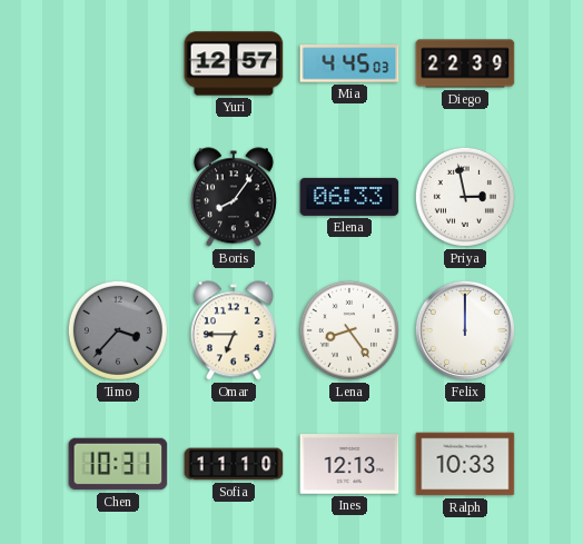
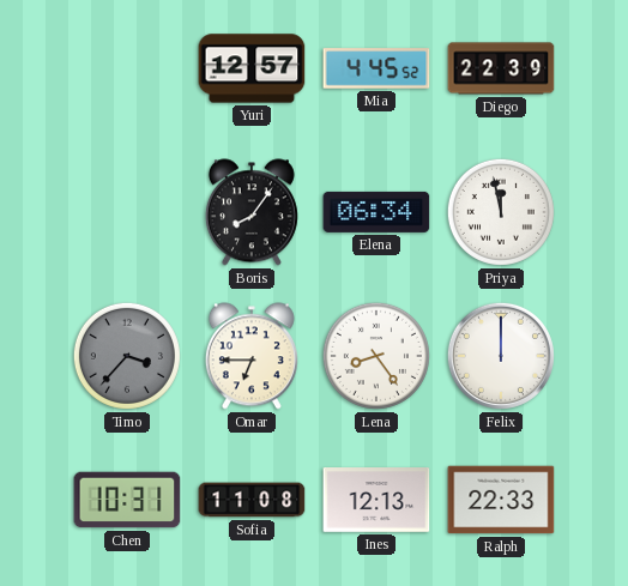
Mia: 4:45:03 -> 4:45:52 (376, 68)
Elena: 06:33 -> 06:34 (376, 212)
Priya: 2:58 -> 11:58 (501, 212)
Sofia: 11:10 -> 11:08 (252, 500)
Ralph: 10:33 -> 22:33 (501, 500)
